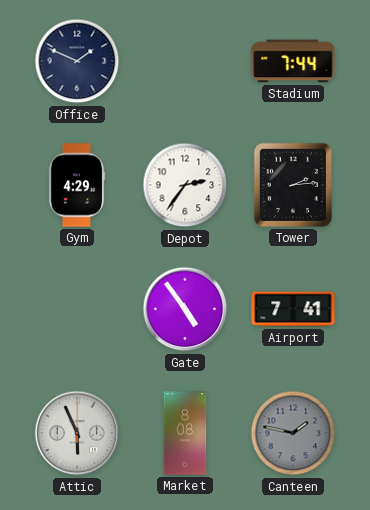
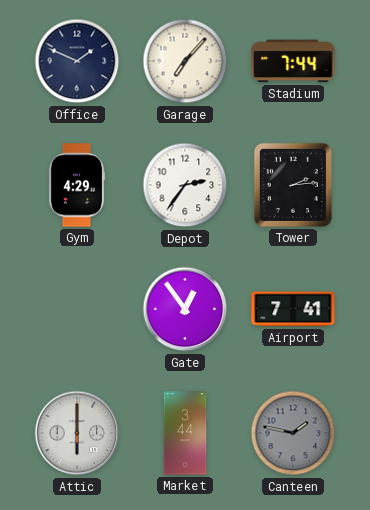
Garage: none -> 7:07 (185, 61)
Gate: 4:54 -> 12:54 (185, 309)
Attic: 5:56 -> 6:00 (77, 433)
Market: 8:08 -> 3:44 (185, 433)
